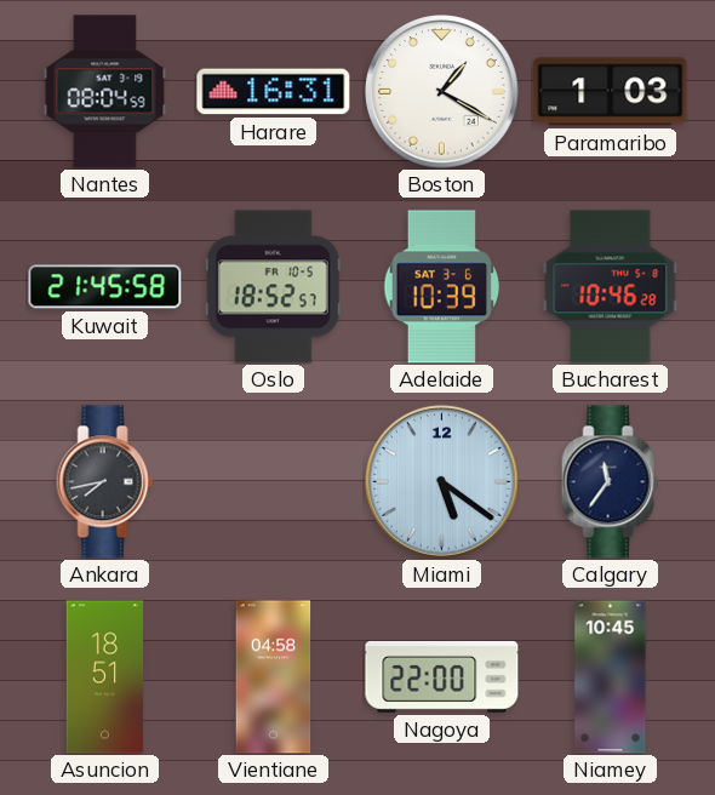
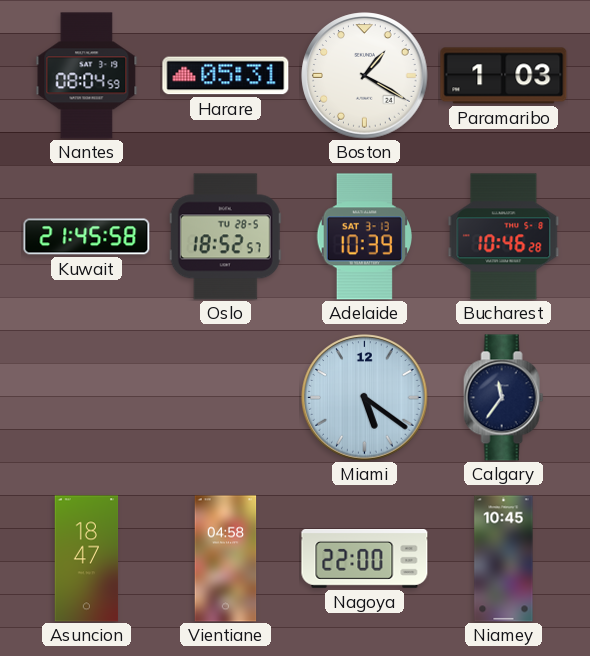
Harare: 16:31 -> 05:31 (226, 76)
Oslo date: FR 10-5 -> TU 28-5 (225, 237)
Adelaide date: SAT 3-6 -> SAT 3-13 (364, 237)
Ankara: 7:43 -> none (105, 482)
Asuncion: 18:51 -> 18:47 (87, 559)
